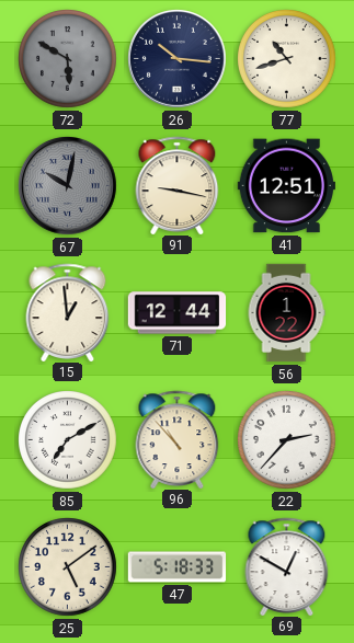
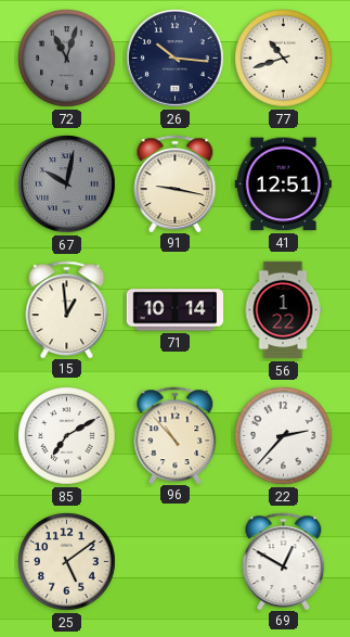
72: 5:50 -> 11:03 (67, 59)
71: 12:44 -> 10:14 (176, 310)
47: 5:18 -> none (178, 567)
